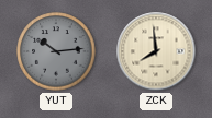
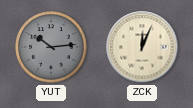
ZCK: 7:59 -> 12:04 (142, 47)
